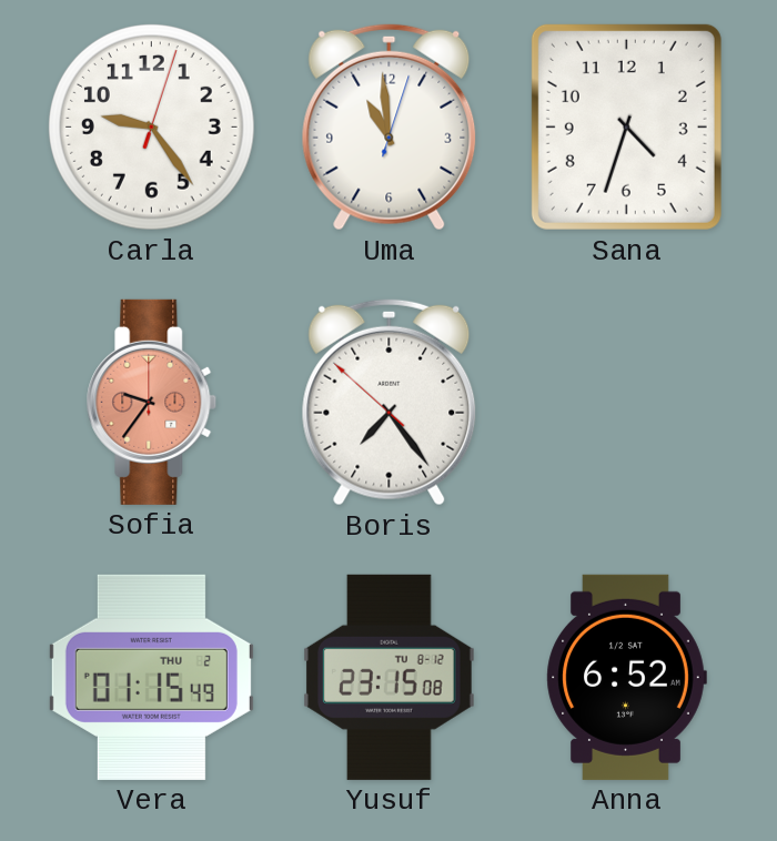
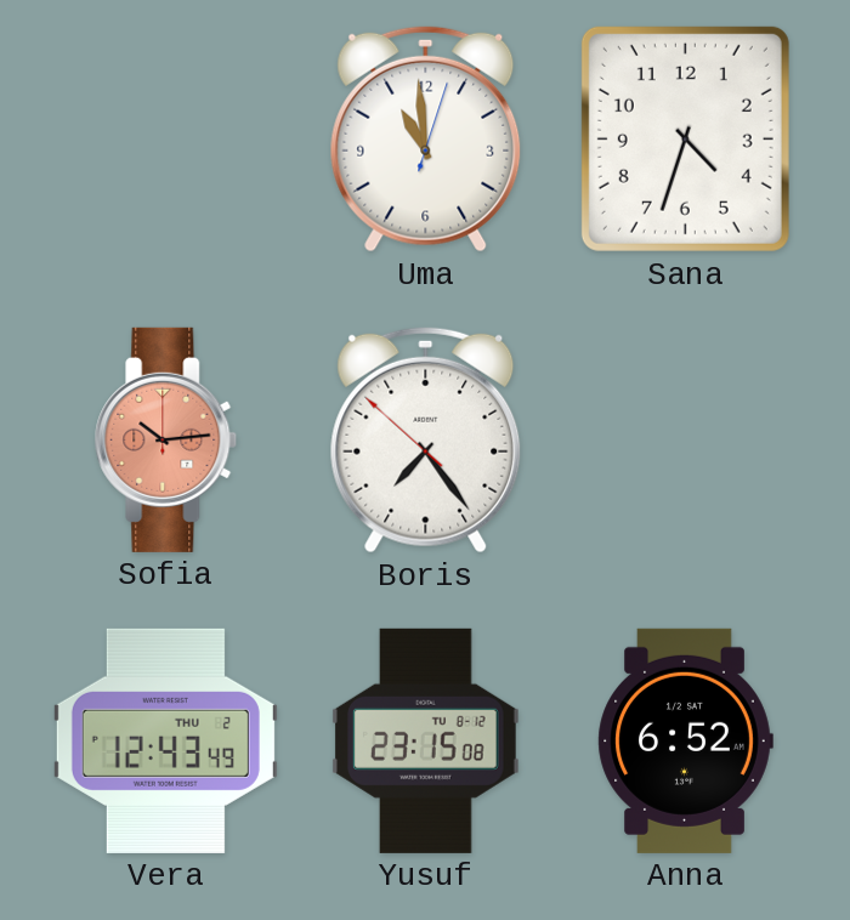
Carla: 9:24 -> none (152, 128)
Sofia: 9:36 -> 10:14 (166, 439)
Vera: 01:15 -> 12:43 (165, 740)
